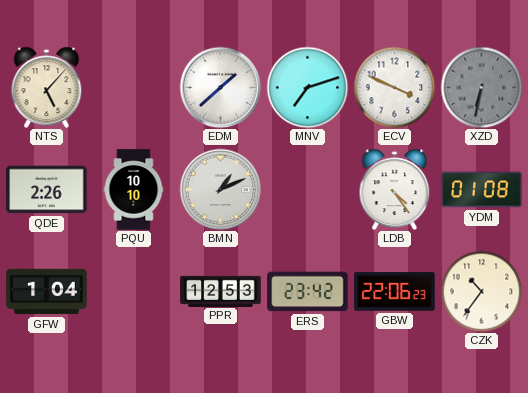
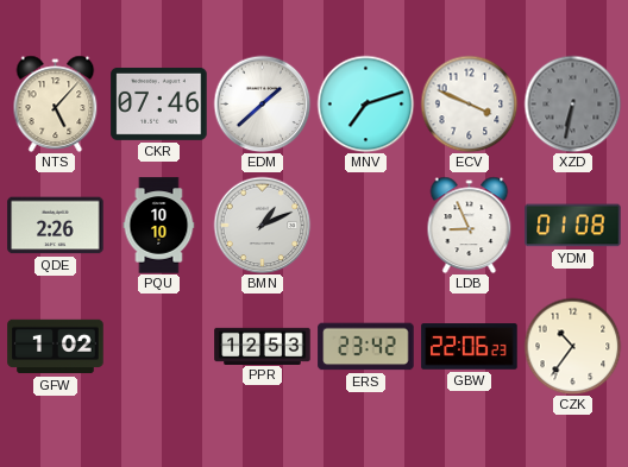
CKR: none -> 07:46 (159, 103)
LDB: 4:24 -> 8:56 (470, 225)
GFW: 1:04 -> 1:02 (56, 347)
